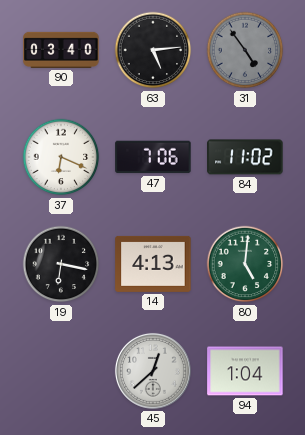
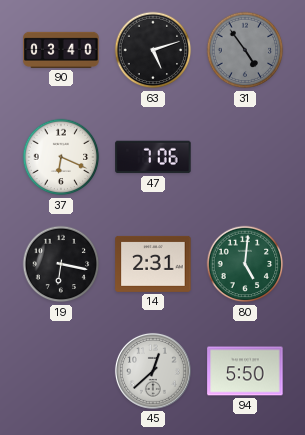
63: 5:14 -> 5:12 (153, 50)
84: 11:02 -> none (245, 157)
14: 4:13 -> 2:31 (153, 264)
94: 1:04 -> 5:50 (245, 371)
